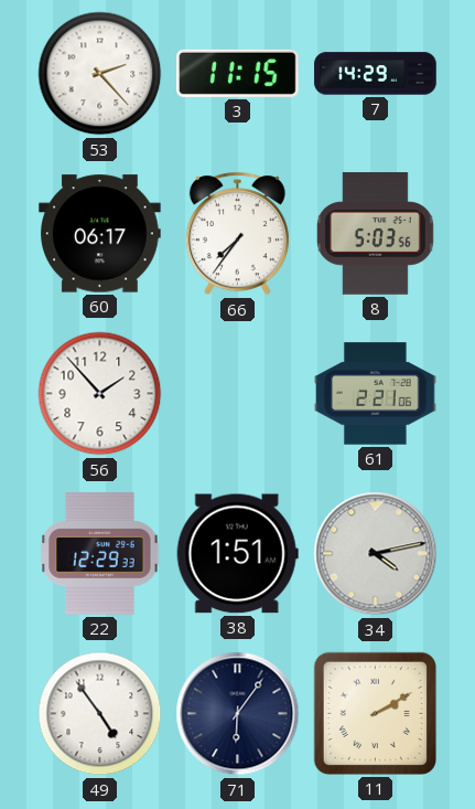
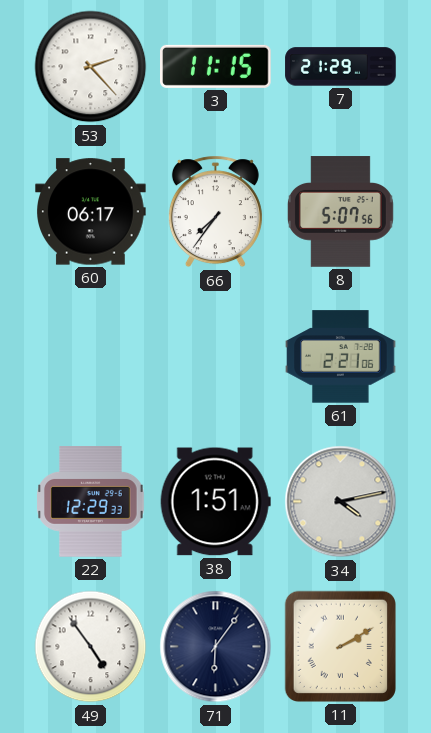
7: 14:29 -> 21:29 (341, 67)
8: 5:03 -> 5:07 (340, 212)
56: 1:53 -> none (100, 394)
